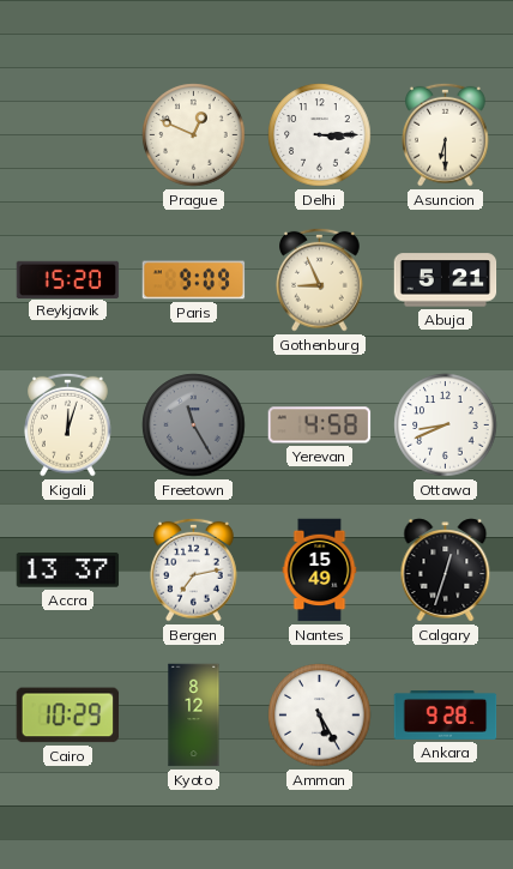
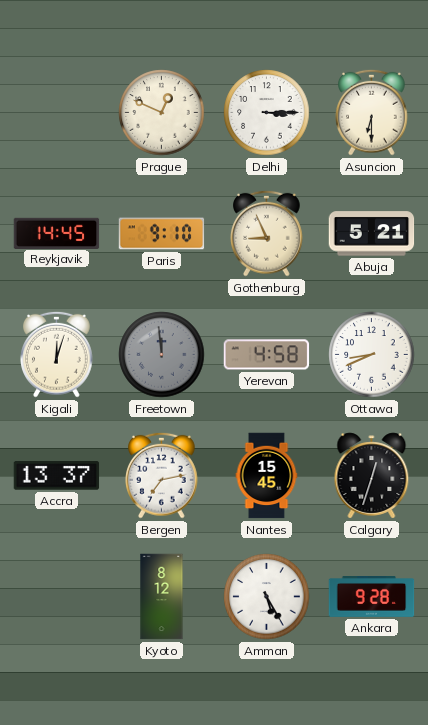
Reykjavik: 15:20 -> 14:45 (57, 233)
Paris: 9:09 -> 9:10 (162, 234)
Freetown: 11:25 -> 11:59 (162, 355)
Nantes: 15:49 -> 15:45 (267, 476)
Cairo: 10:29 -> none (68, 716)
